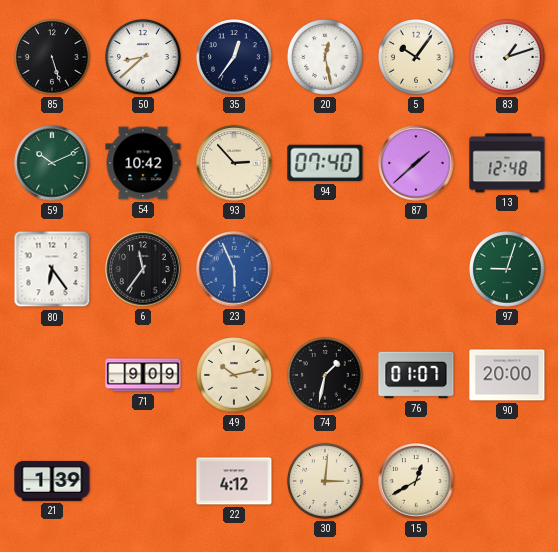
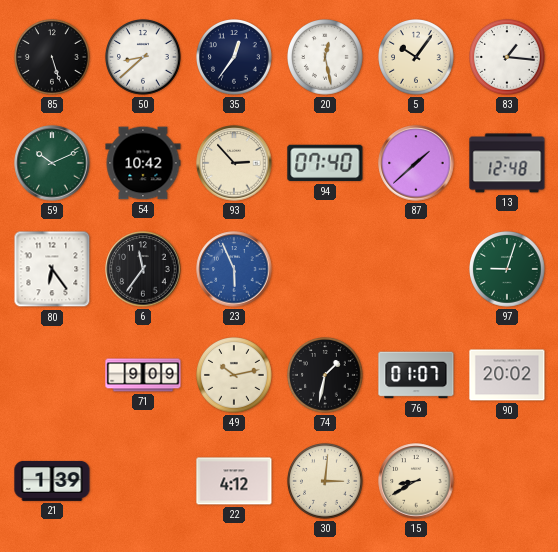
83: 1:12 -> 1:16 (508, 58)
90: 20:00 -> 20:02 (507, 375)
15: 12:40 -> 8:40 (416, 481)
